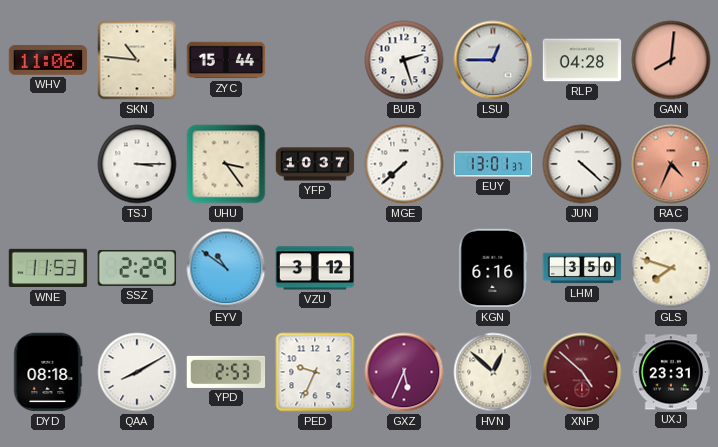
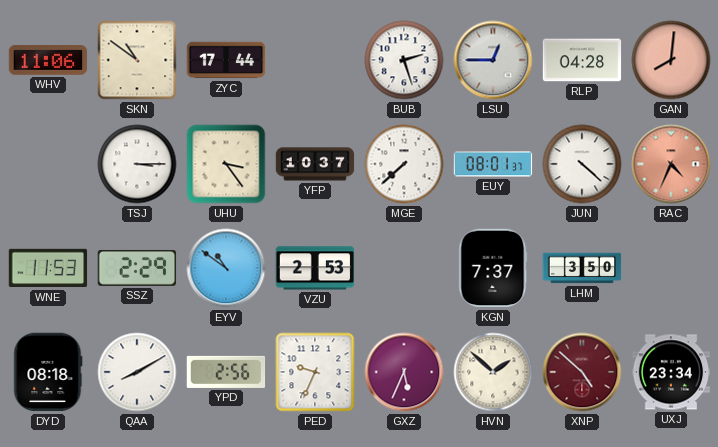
SKN: 10:46 -> 10:51 (137, 60)
ZYC: 15:44 -> 17:44 (226, 60)
EUY: 13:01 -> 08:01 (493, 164)
VZU: 3:12 -> 2:53 (315, 268)
KGN: 6:16 -> 7:37 (493, 268)
GLS: 7:48 -> none (671, 268)
YPD: 2:53 -> 2:56 (226, 372)
HVN: 12:52 -> 1:52 (493, 372)
UXJ: 23:31 -> 23:34 (671, 372)
